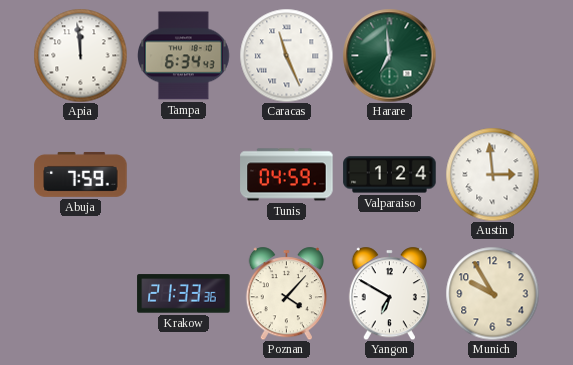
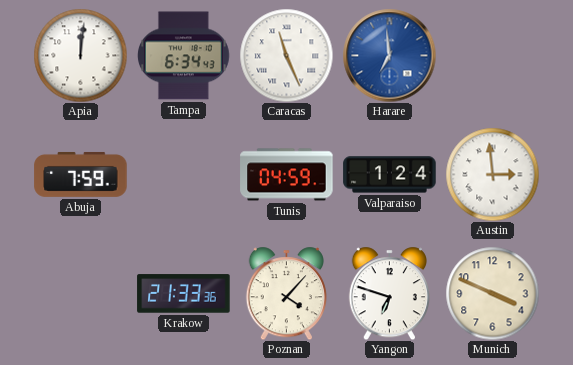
Apia: 11:59 -> 12:01 (80, 55)
Harare dial: green -> blue (389, 55)
Yangon: 6:50 -> 6:48 (389, 293)
Munich: 9:55 -> 3:49 (492, 293)
